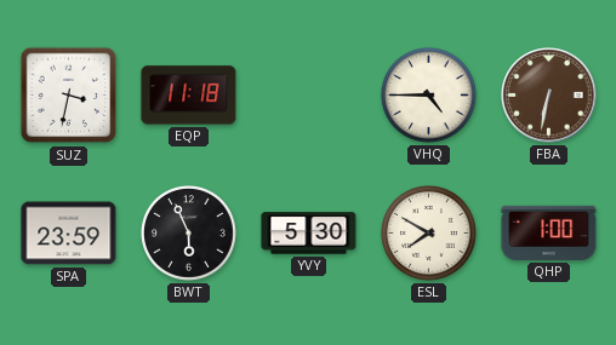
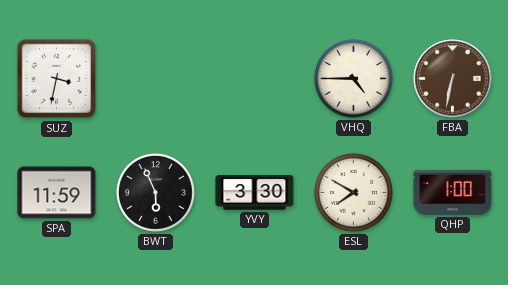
EQP: 11:18 -> none (189, 96)
SPA: 23:59 -> 11:59 (57, 193)
YVY: 5:30 -> 3:30 (255, 193)
